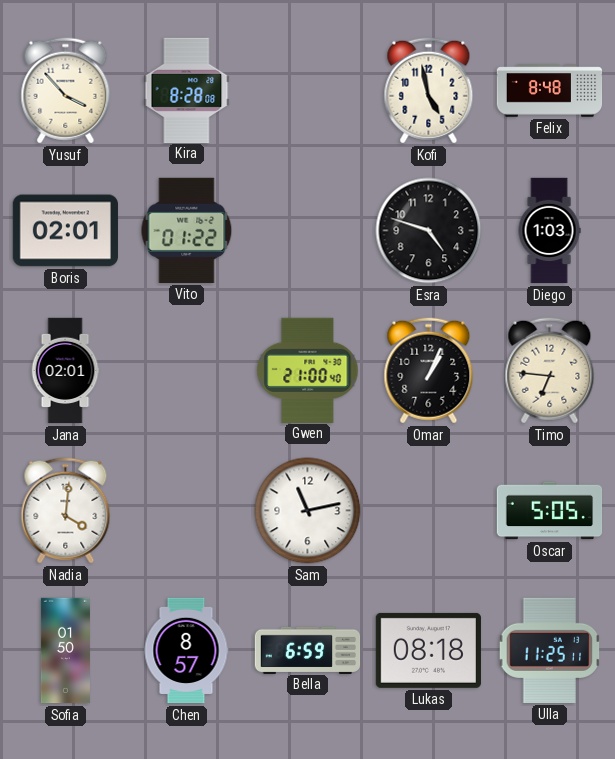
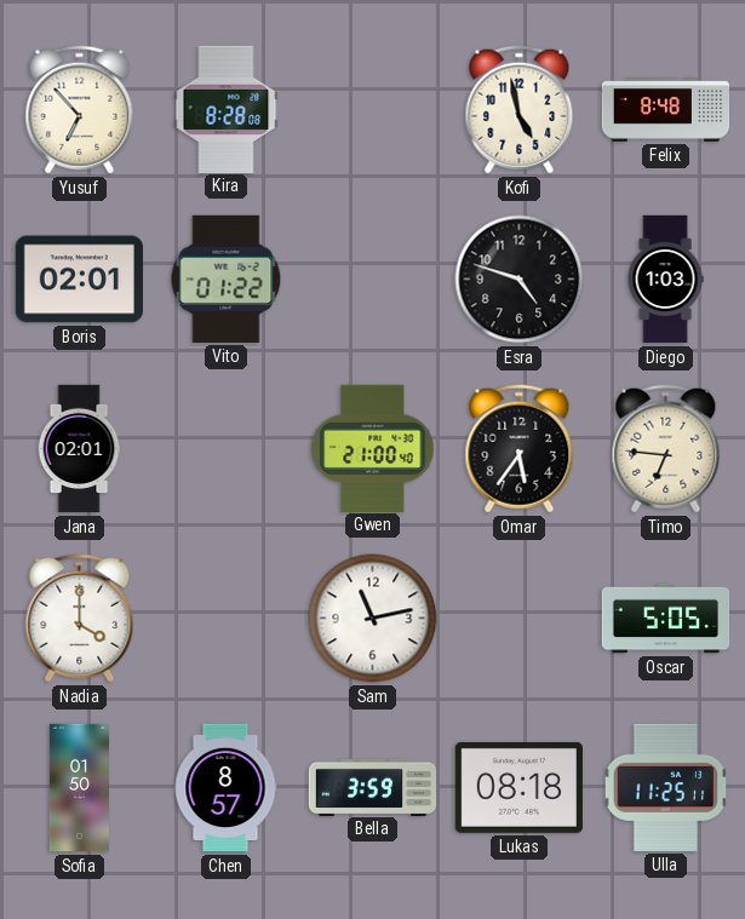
Yusuf: 3:53 -> 6:53 (80, 110)
Omar: 1:04 -> 5:36 (520, 449)
Nadia: 4:01 -> 4:00 (80, 619)
Bella: 6:59 -> 3:59 (373, 787)
